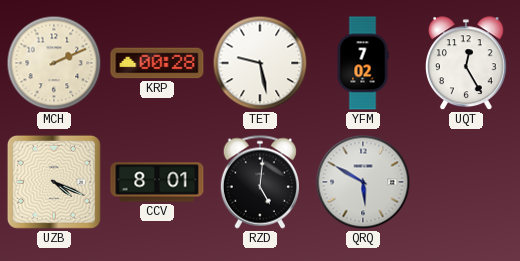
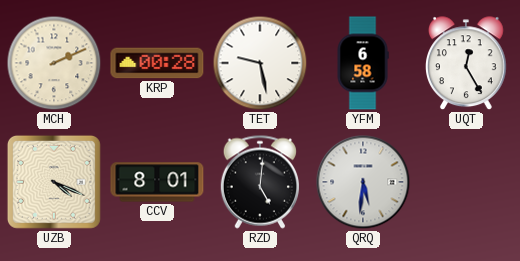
YFM: 7:02 -> 6:58 (363, 63)
QRQ: 5:50 -> 5:31 (363, 182)
